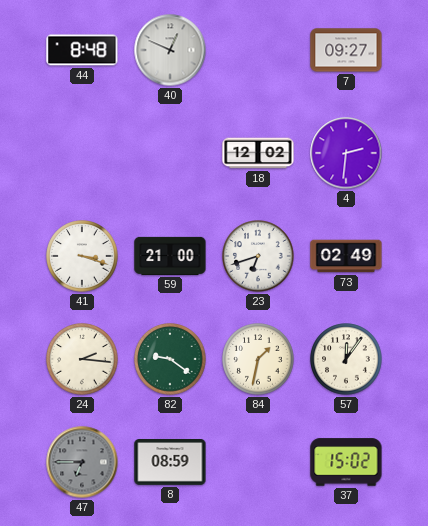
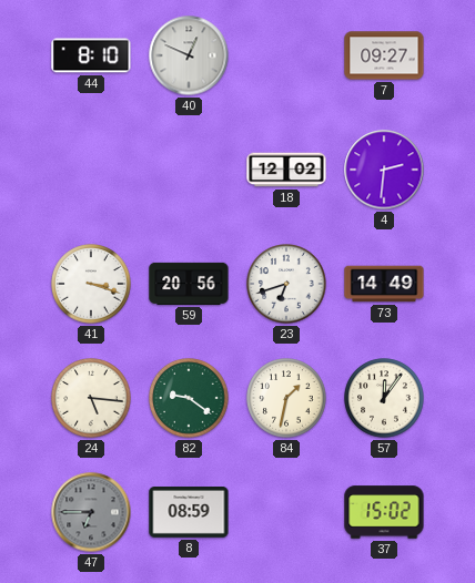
44: 8:48 -> 8:10 (91, 55)
59: 21:00 -> 20:56 (189, 284)
73: 02:49 -> 14:49 (384, 284)
24: 2:16 -> 5:16 (91, 398)
